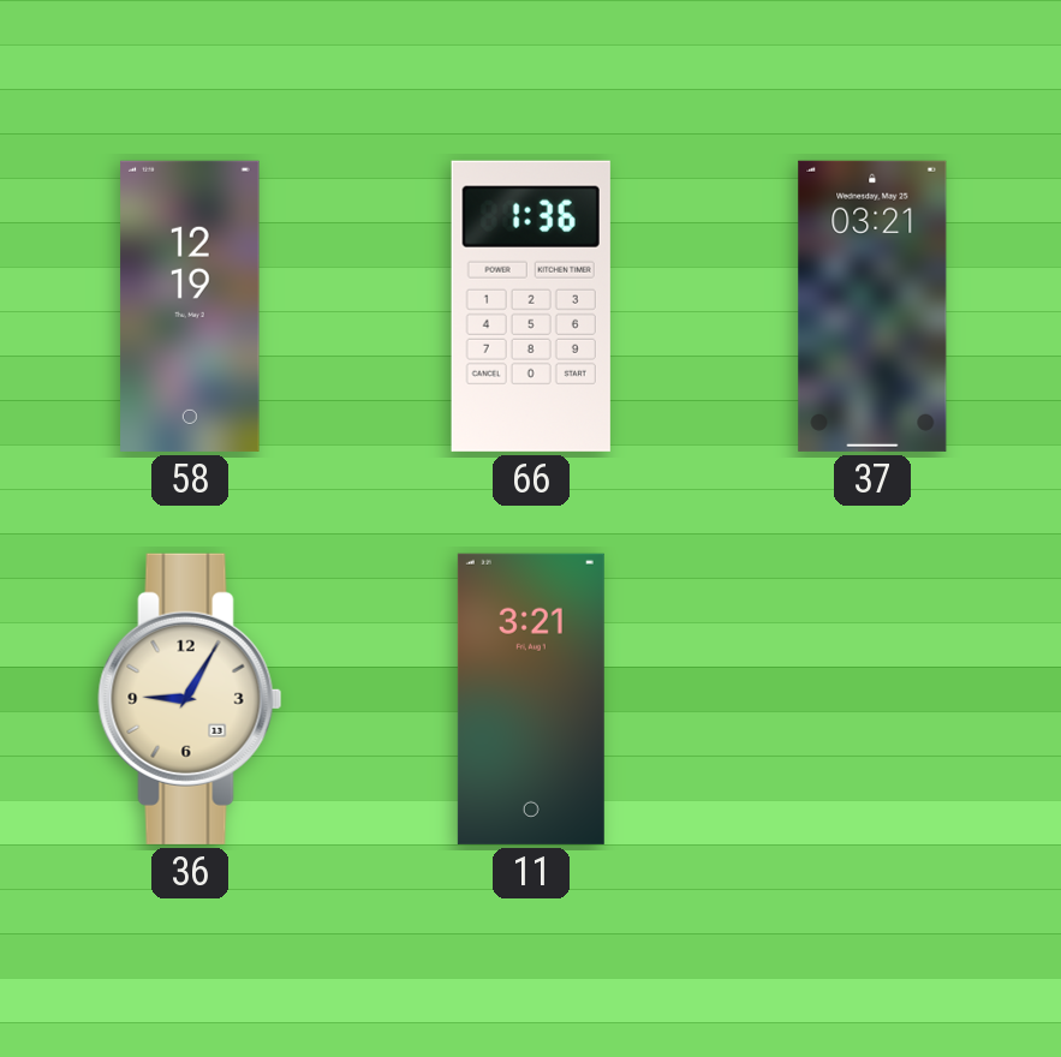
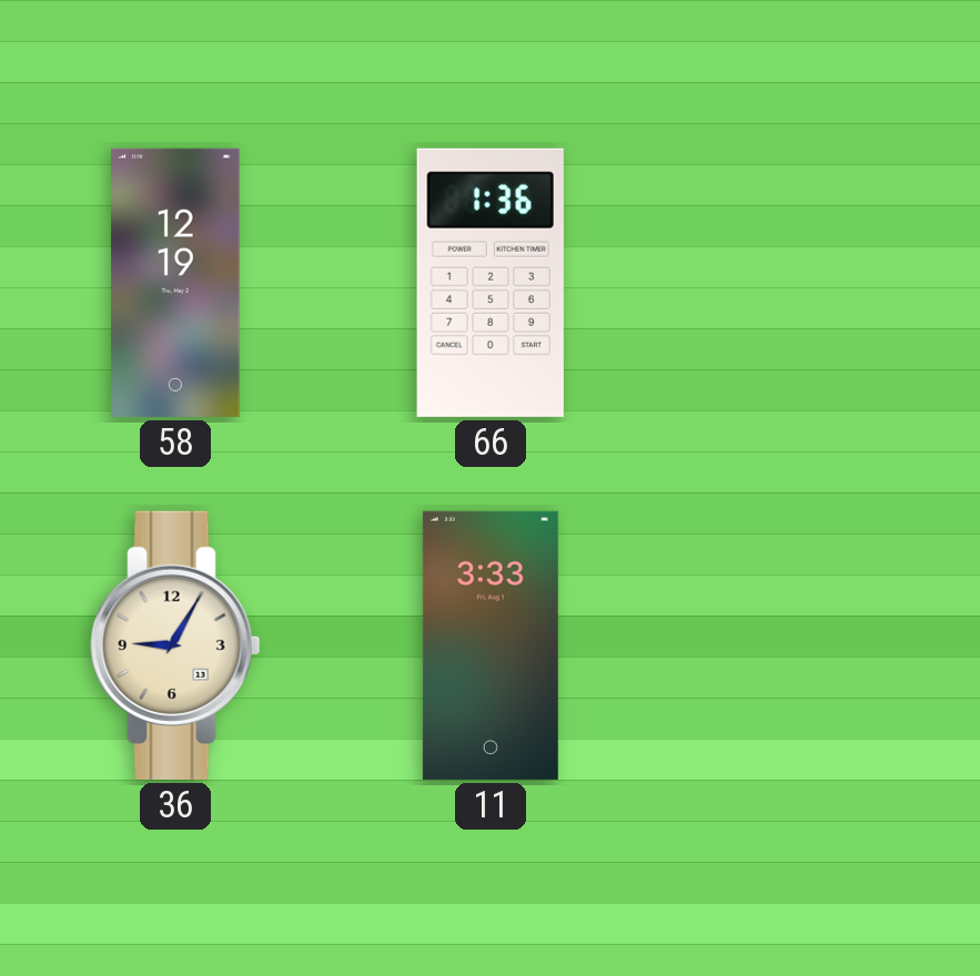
37: 03:21 -> none (872, 306)
11: 3:21 -> 3:33 (491, 645)
